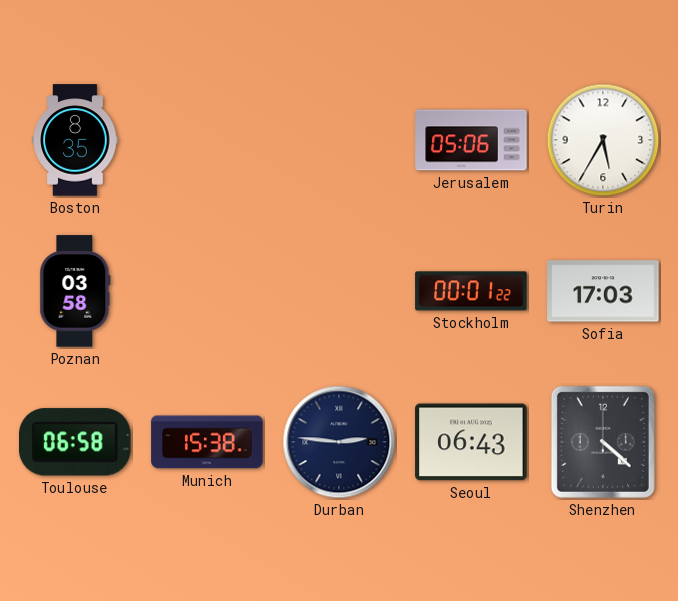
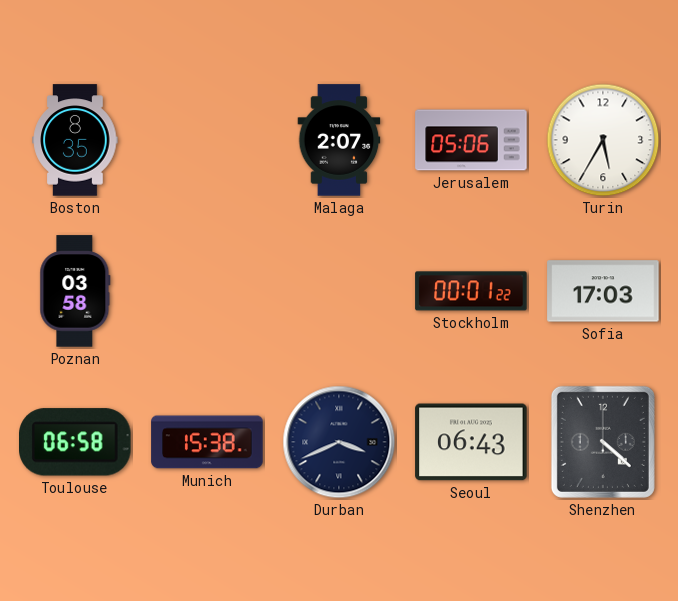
Malaga: none -> 2:07 (339, 140)
Durban: 2:46 -> 3:41 (339, 442)
